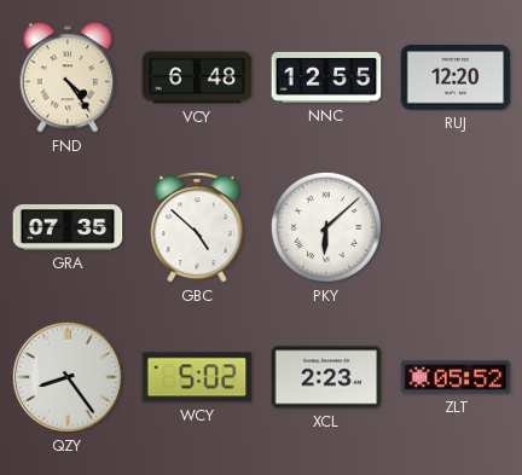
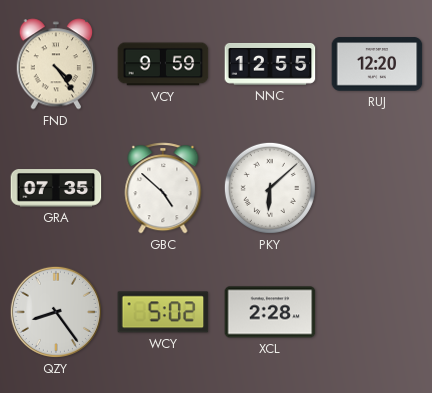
VCY: 6:48 -> 9:59 (163, 64)
XCL: 2:23 -> 2:28 (270, 312)
ZLT: 05:52 -> none (456, 377)
